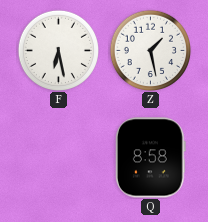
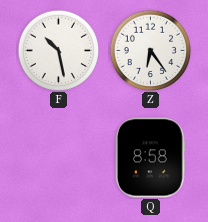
F: 6:28 -> 10:28 (58, 50)
Z: 1:28 -> 6:24 (150, 50)
